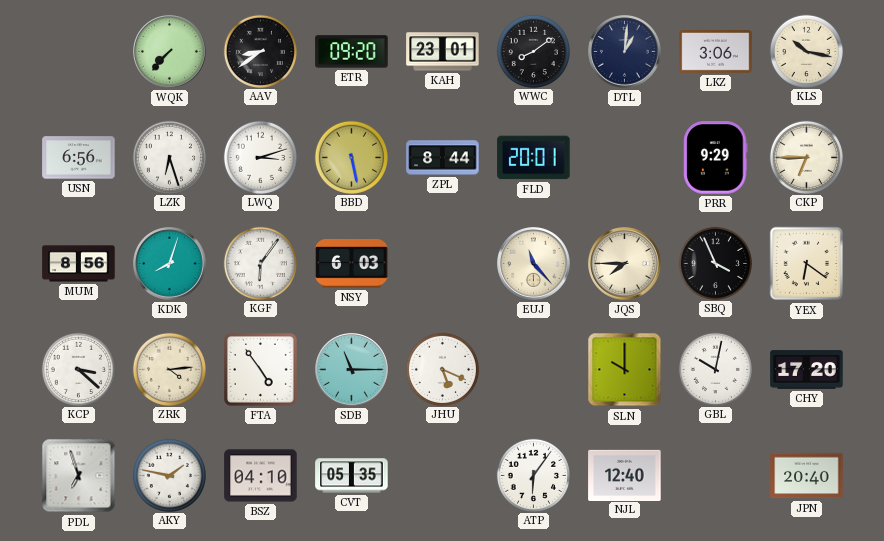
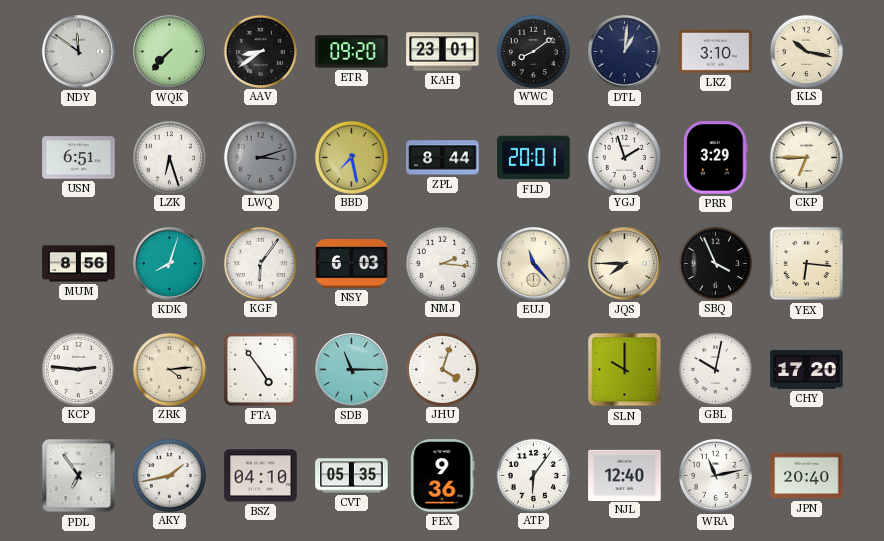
NDY: none -> 11:51 (79, 52)
LKZ: 3:06 -> 3:10 (716, 52)
USN: 6:56 -> 6:51 (79, 158)
LWQ dial: white -> grey (260, 157)
BBD: 5:28 -> 7:28 (351, 157)
YGJ: none -> 1:57 (624, 157)
PRR: 9:29 -> 3:29 (716, 158)
NMJ: none -> 2:16 (442, 263)
YEX: 6:21 -> 6:16 (807, 264)
KCP: 3:22 -> 2:46 (78, 369)
JHU: 5:19 -> 4:03 (442, 369)
PDL: 6:57 -> 6:54 (79, 476)
AKY: 1:47 -> 1:43 (169, 475)
FEX: none -> 9:36 (443, 476)
WRA: none -> 11:13 (716, 476)
